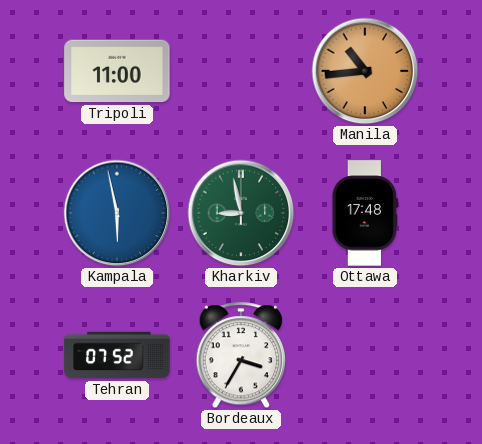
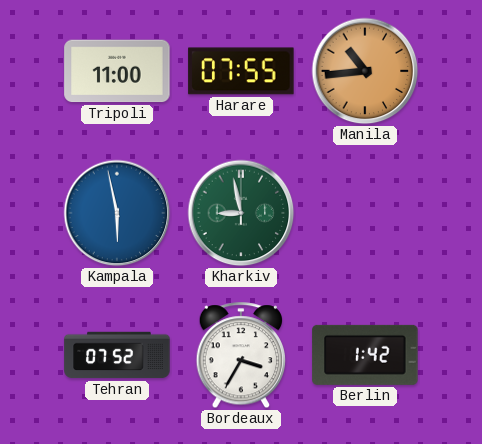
Harare: none -> 07:55 (241, 71)
Ottawa: 17:48 -> none (365, 213)
Berlin: none -> 1:42 (365, 355)
